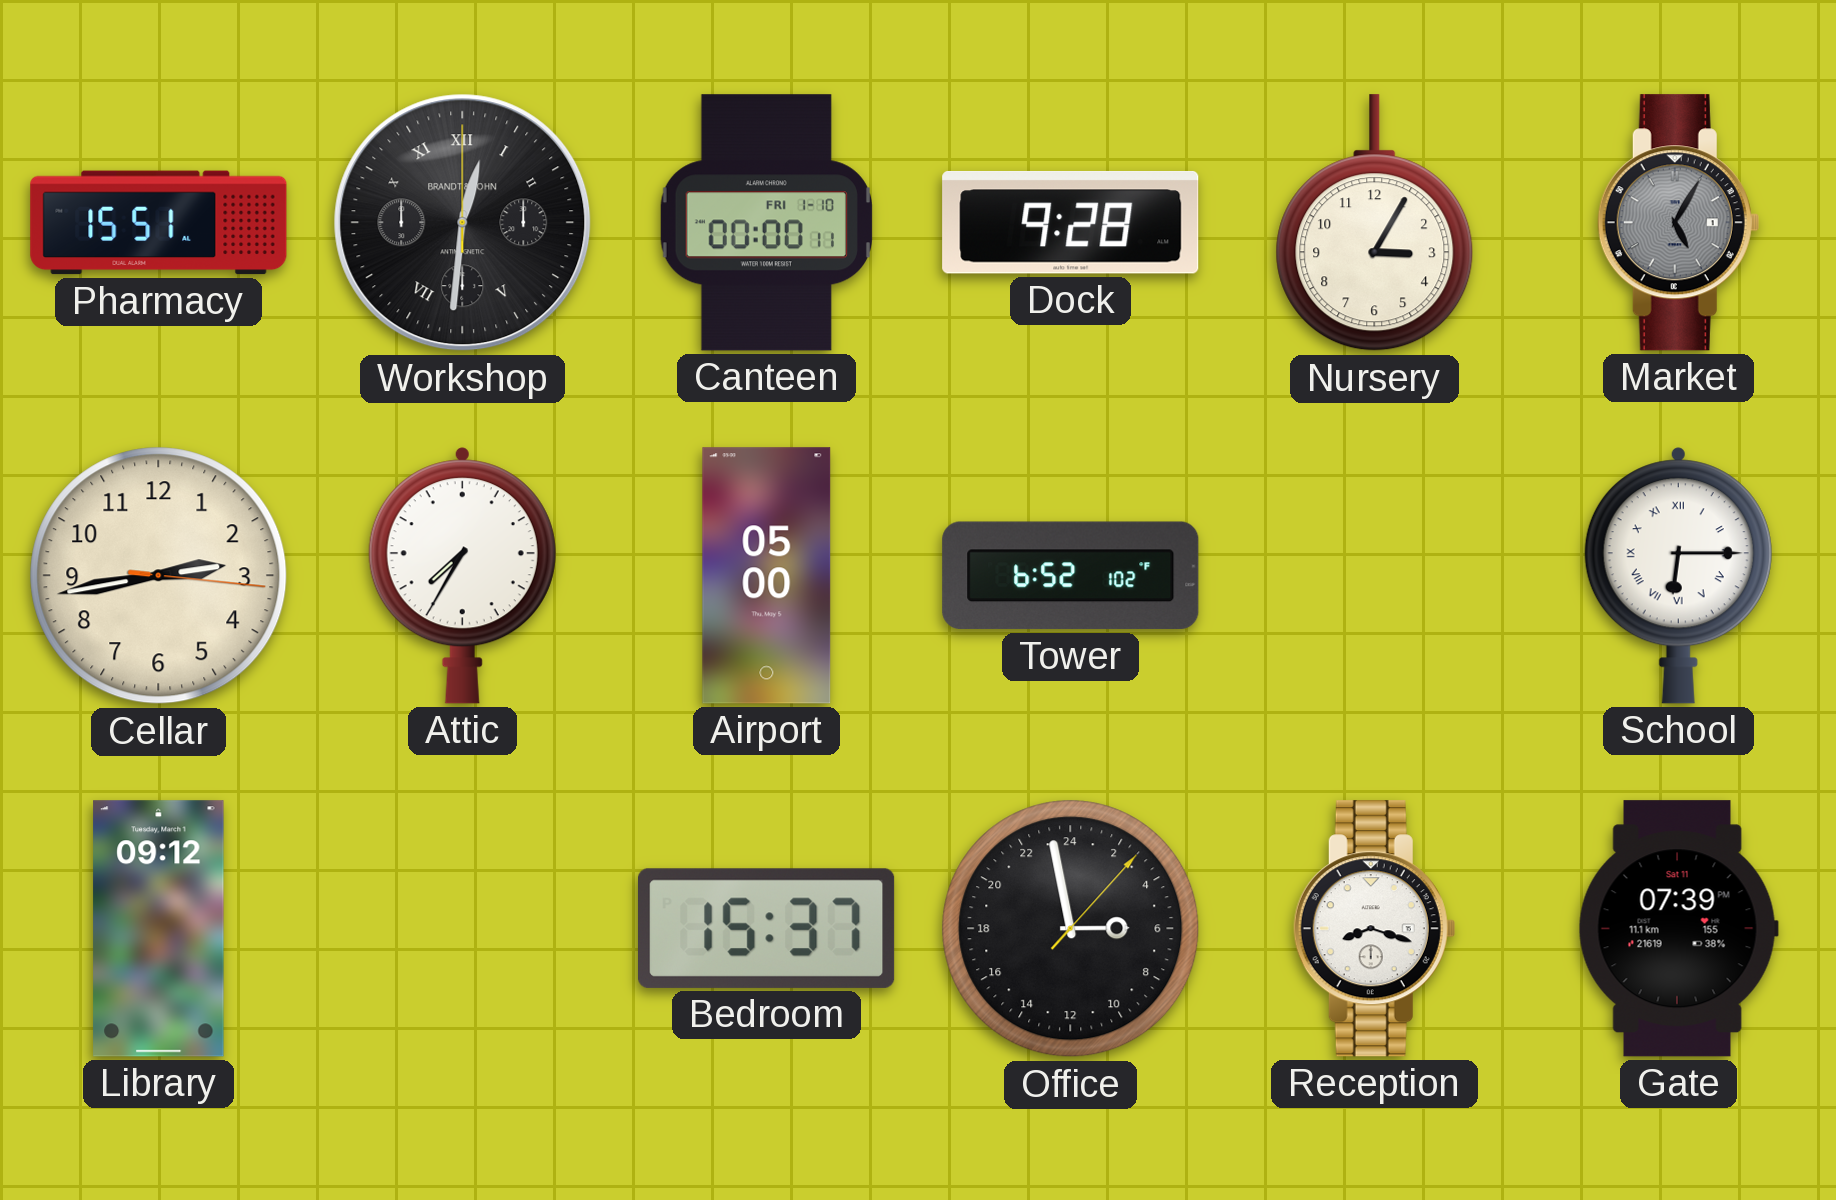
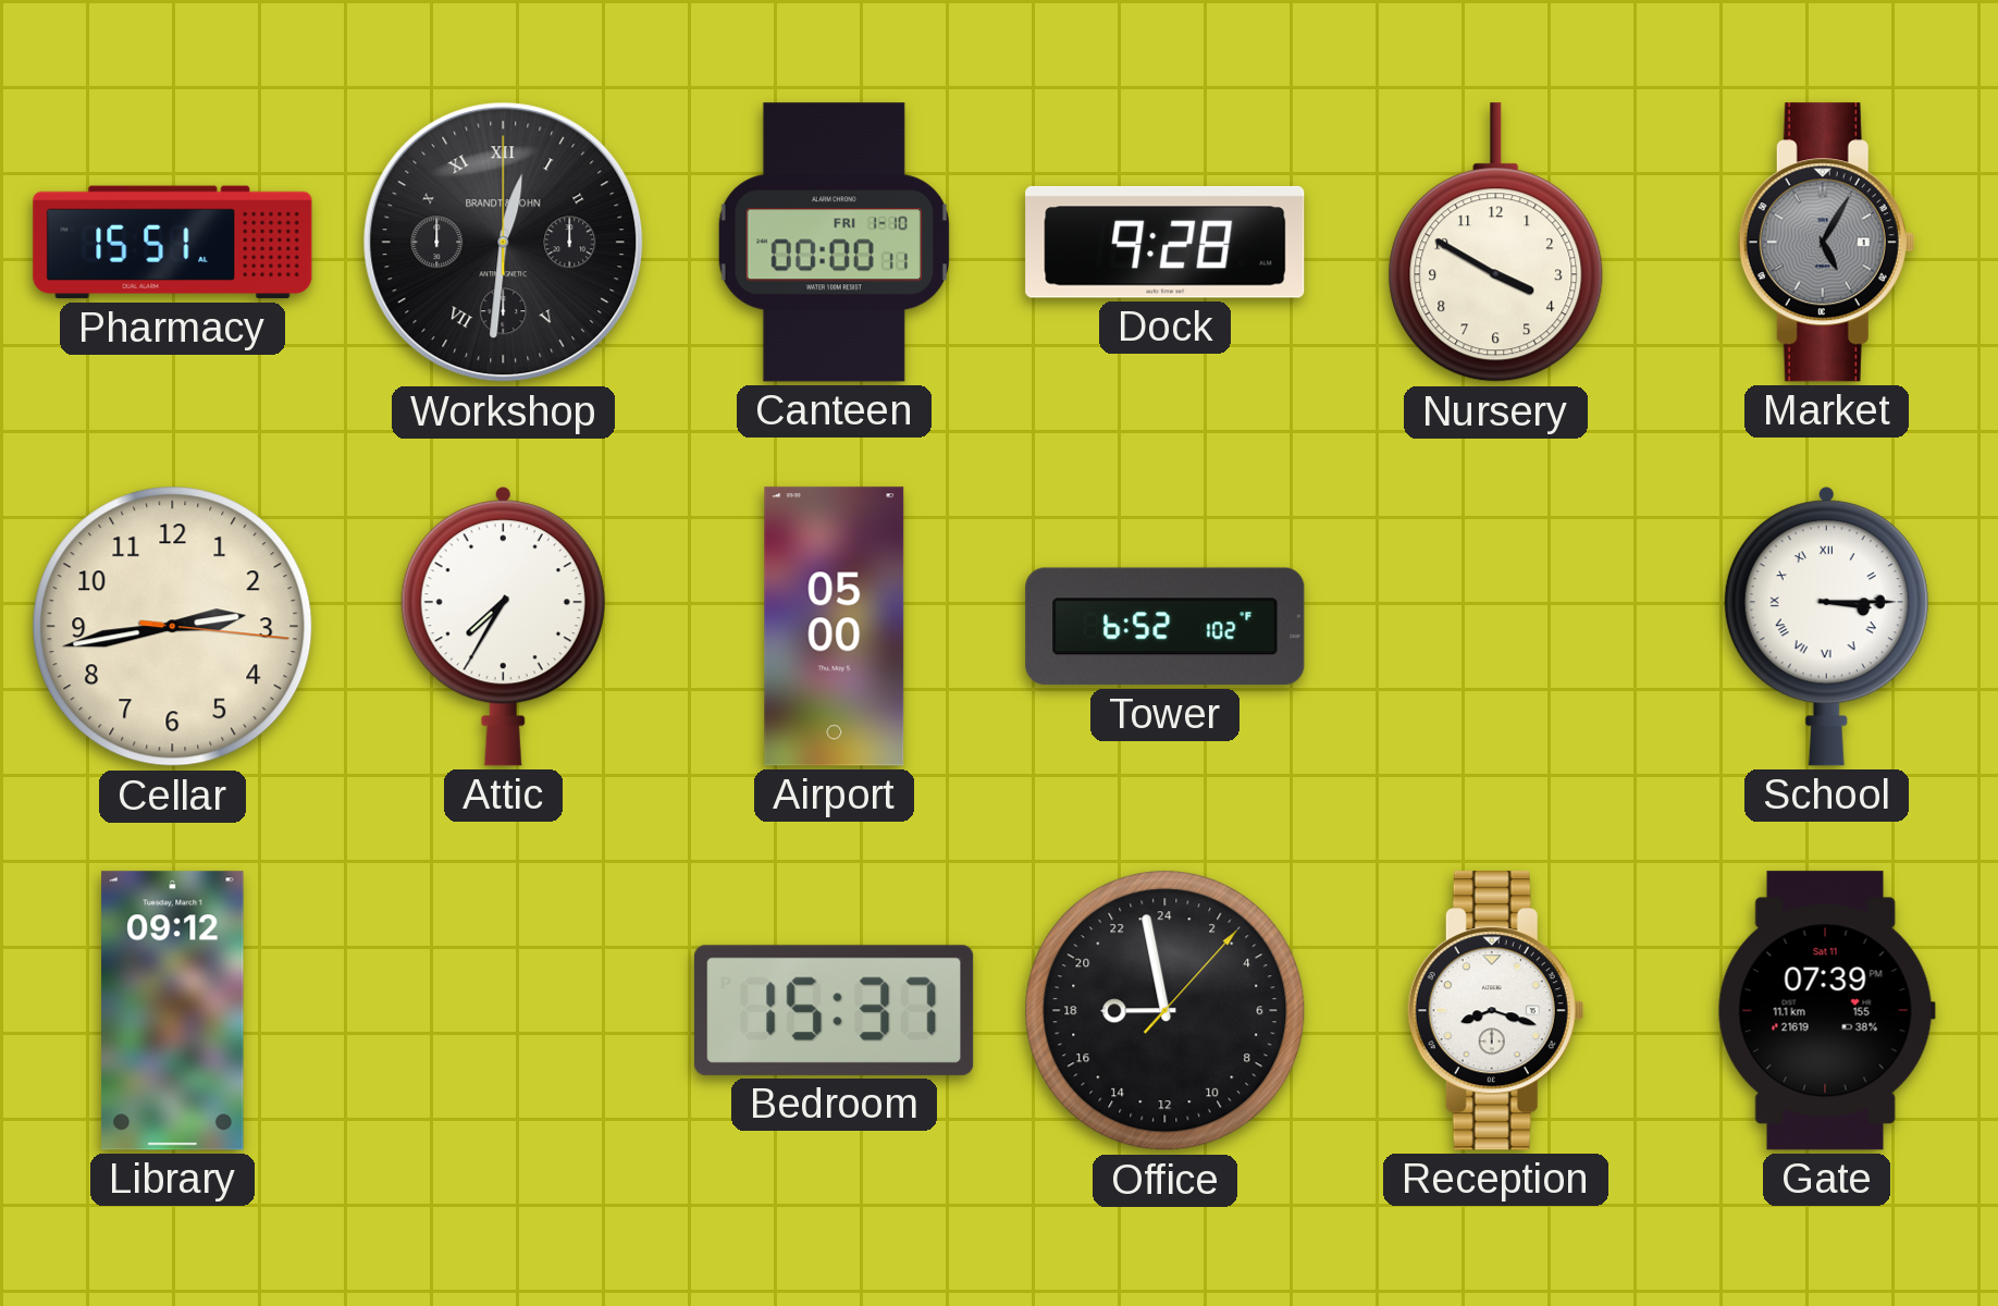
Nursery: 3:05 -> 3:50 (1496, 243)
School: 6:15 -> 3:15 (1826, 627)
Office: 5:58 -> 17:58 (1165, 1011)
